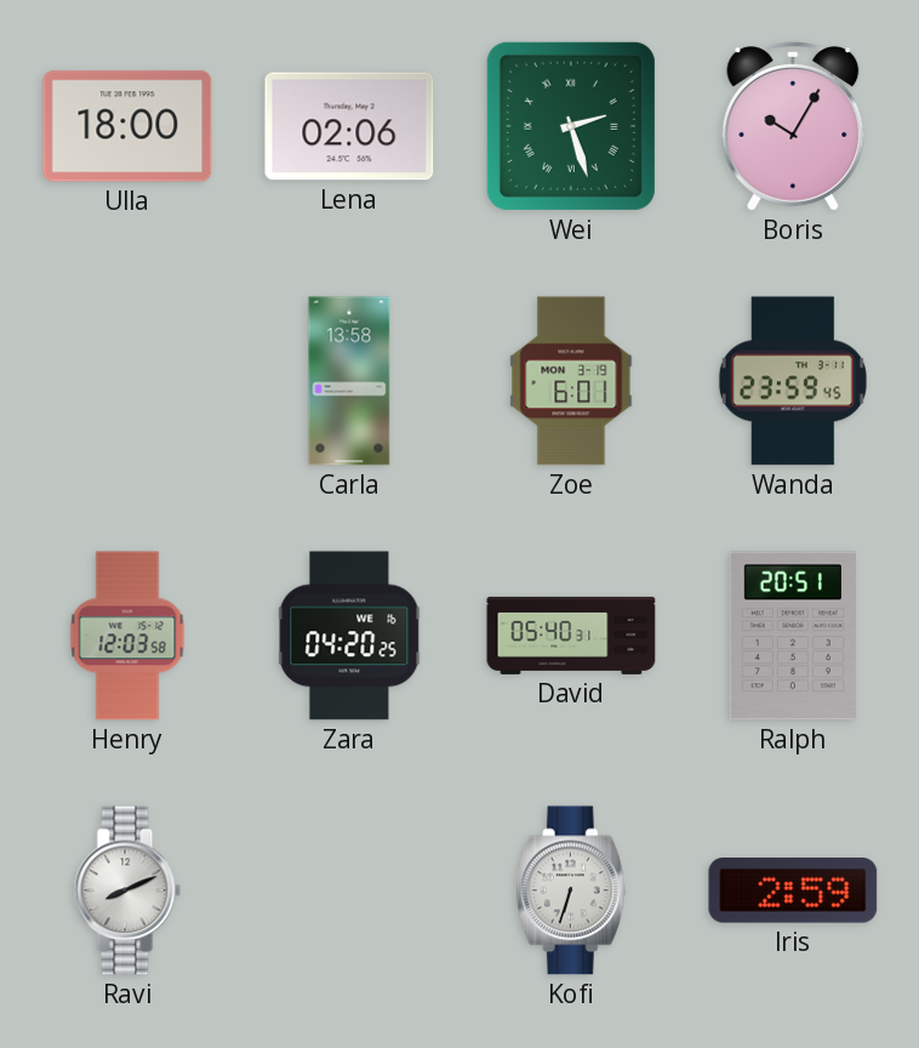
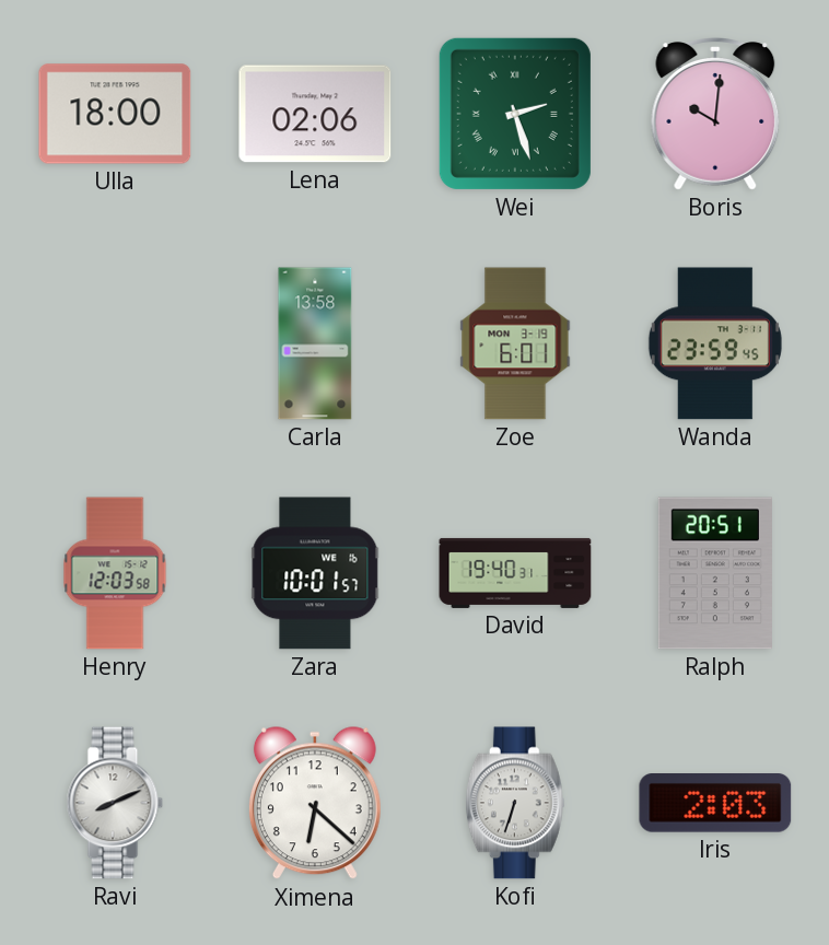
Boris: 10:05 -> 10:01 (715, 115)
Zara: 04:20 -> 10:01 (315, 573)
David: 05:40 -> 19:40 (515, 573)
Ximena: none -> 6:22 (315, 804)
Iris: 2:59 -> 2:03 (715, 804)
